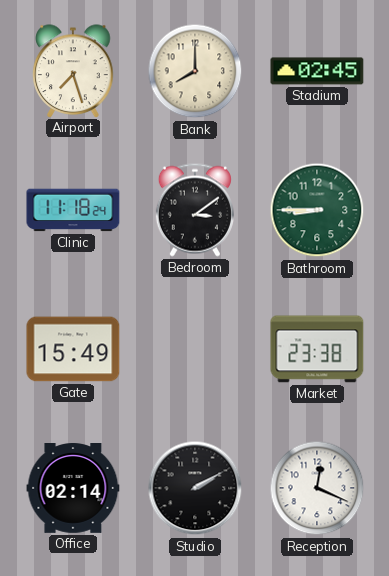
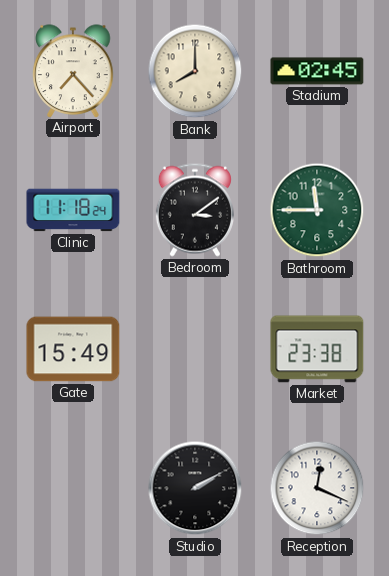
Airport: 7:27 -> 7:23 (73, 71)
Bathroom: 8:45 -> 11:45 (317, 210)
Office: 02:14 -> none (73, 489)
